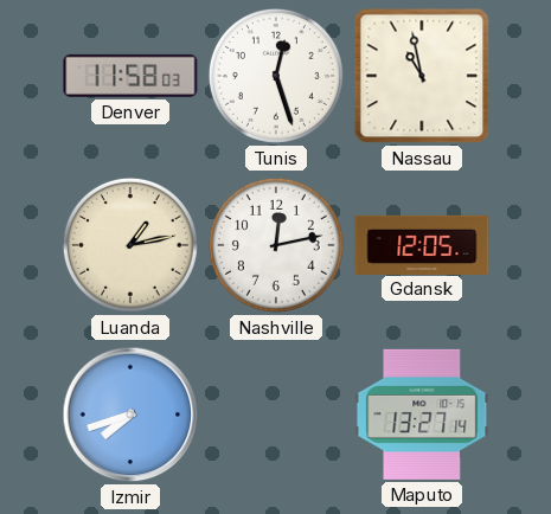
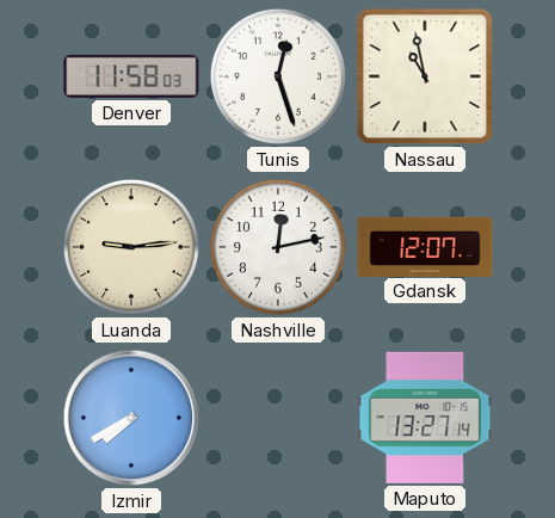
Luanda: 1:13 -> 9:14 (131, 247)
Gdansk: 12:05 -> 12:07 (425, 246)
Izmir: 7:42 -> 7:40 (131, 418)
